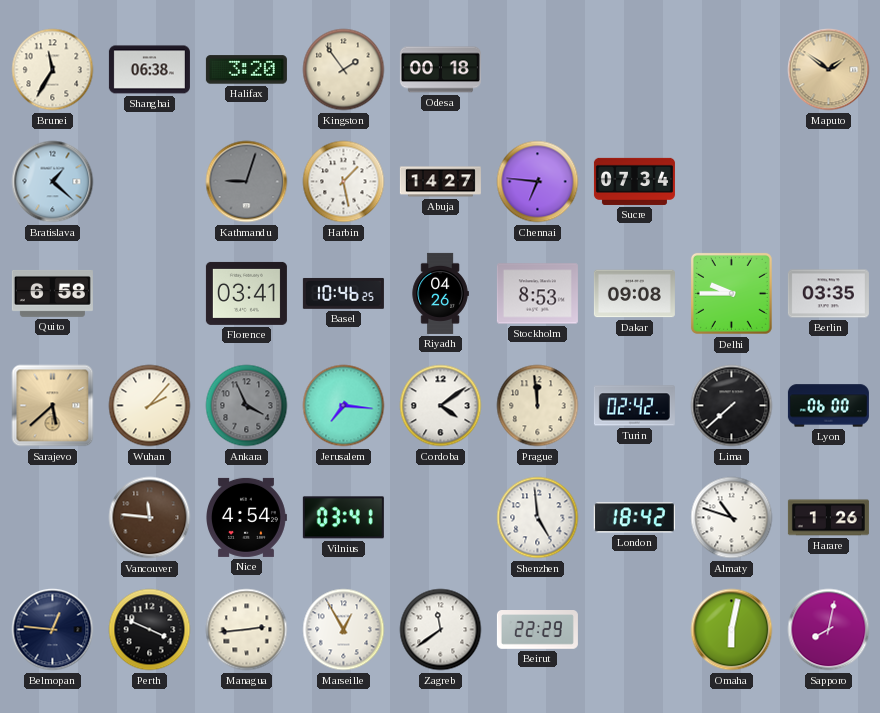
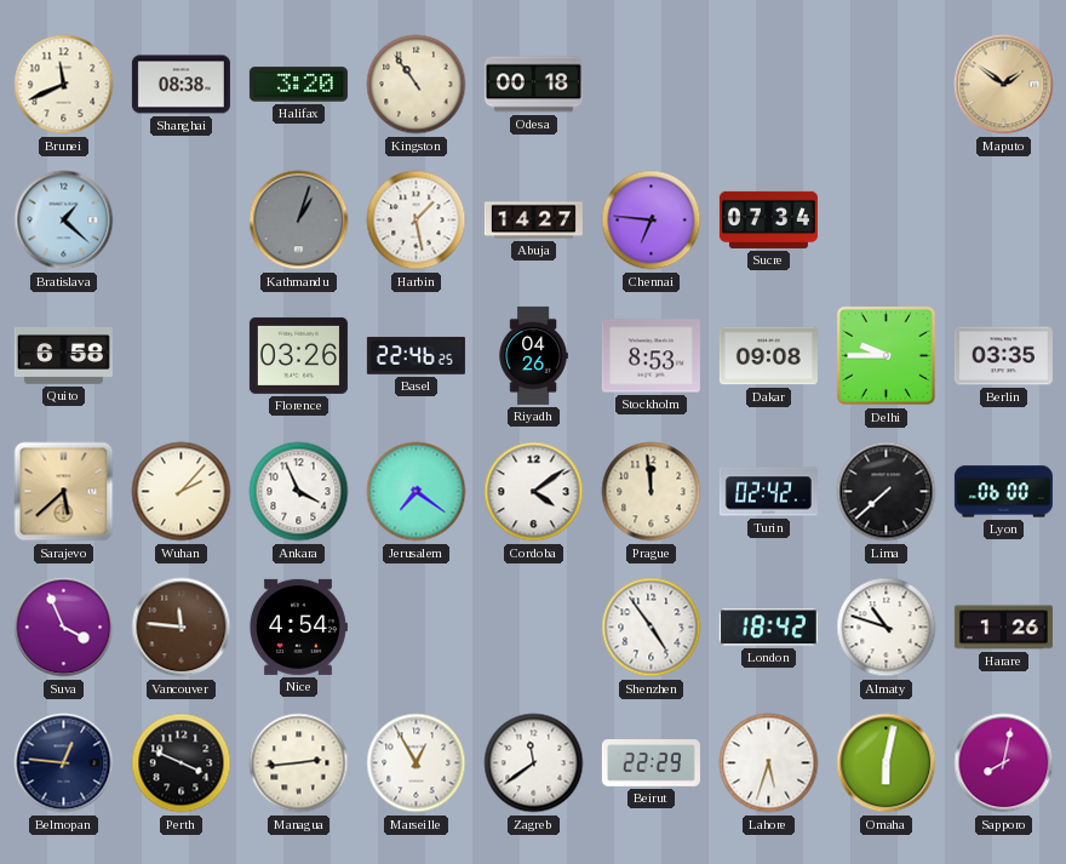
Brunei: 11:35 -> 11:41 (64, 85)
Shanghai: 06:38 -> 08:38 (180, 85)
Kingston: 1:54 -> 10:54 (417, 85)
Kathmandu: 9:03 -> 1:03 (299, 221)
Florence: 03:41 -> 03:26 (298, 355)
Basel: 10:46 -> 22:46 (415, 355)
Ankara dial: grey -> white (299, 492)
Jerusalem: 7:16 -> 7:21 (417, 492)
Suva: none -> 3:56 (64, 628)
Vilnius: 03:41 -> none (343, 518)
Shenzhen: 4:59 -> 4:54 (652, 628)
Lahore: none -> 5:33 (769, 763)
